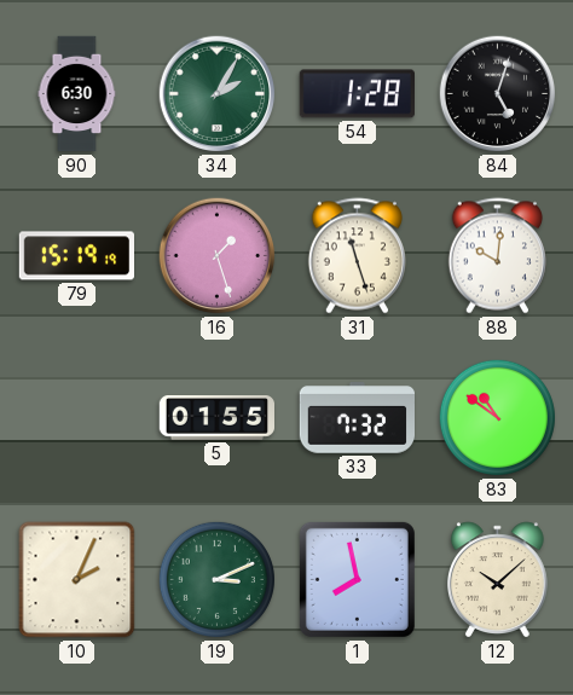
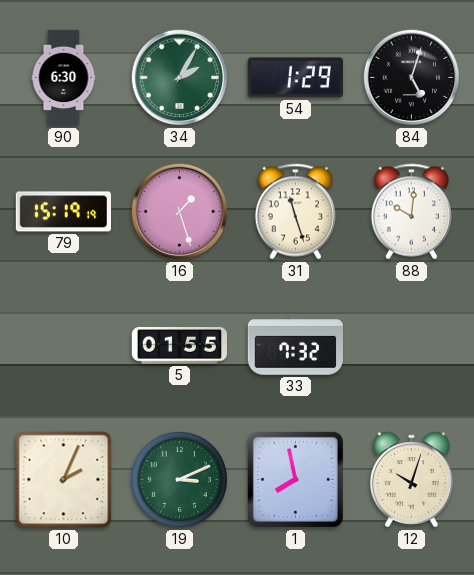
54: 1:28 -> 1:29 (295, 78)
83: 10:51 -> none (497, 417)
12: 10:08 -> 10:03 (411, 480)
